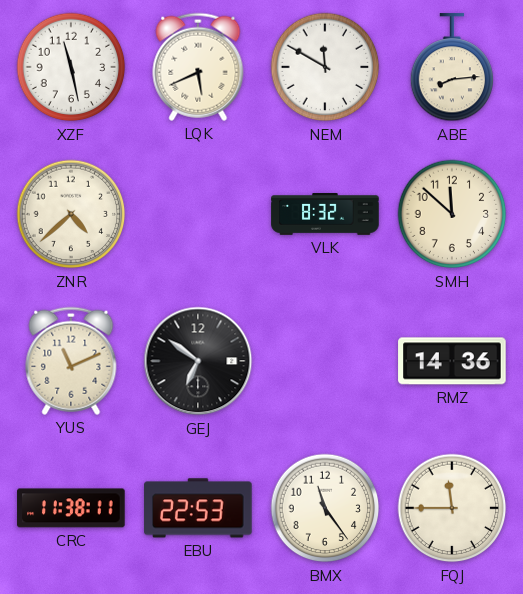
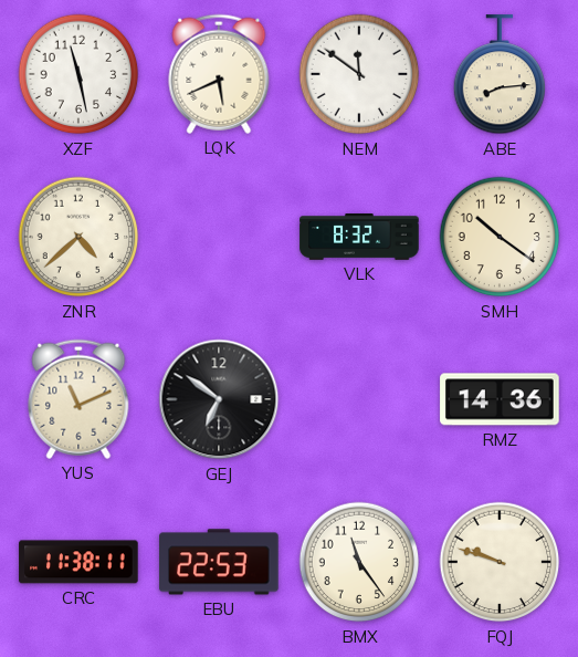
NEM: 11:50 -> 11:51 (359, 74)
SMH: 11:52 -> 10:21 (500, 237)
FQJ: 11:45 -> 9:48 (500, 562)
